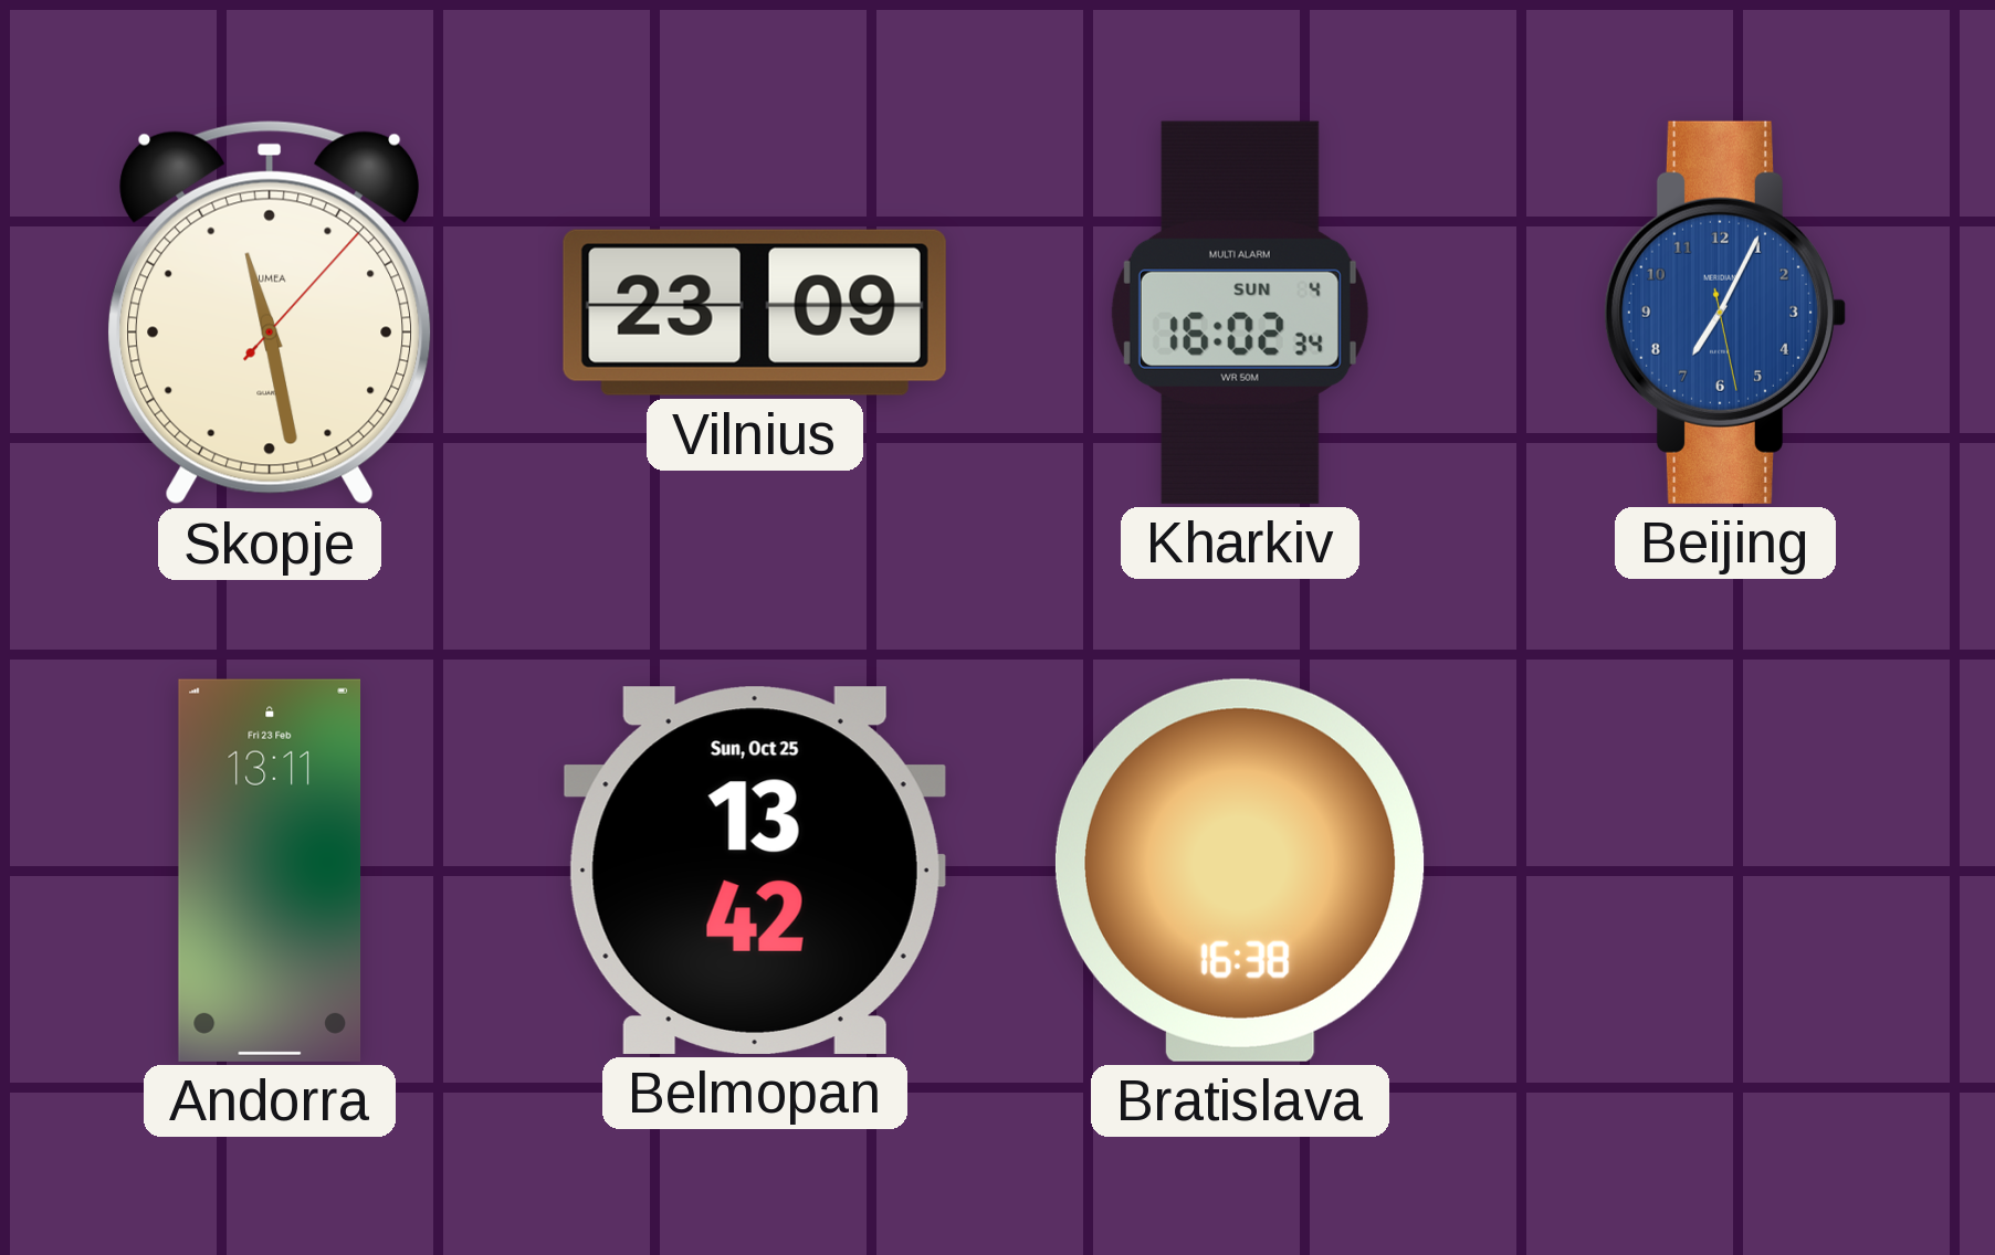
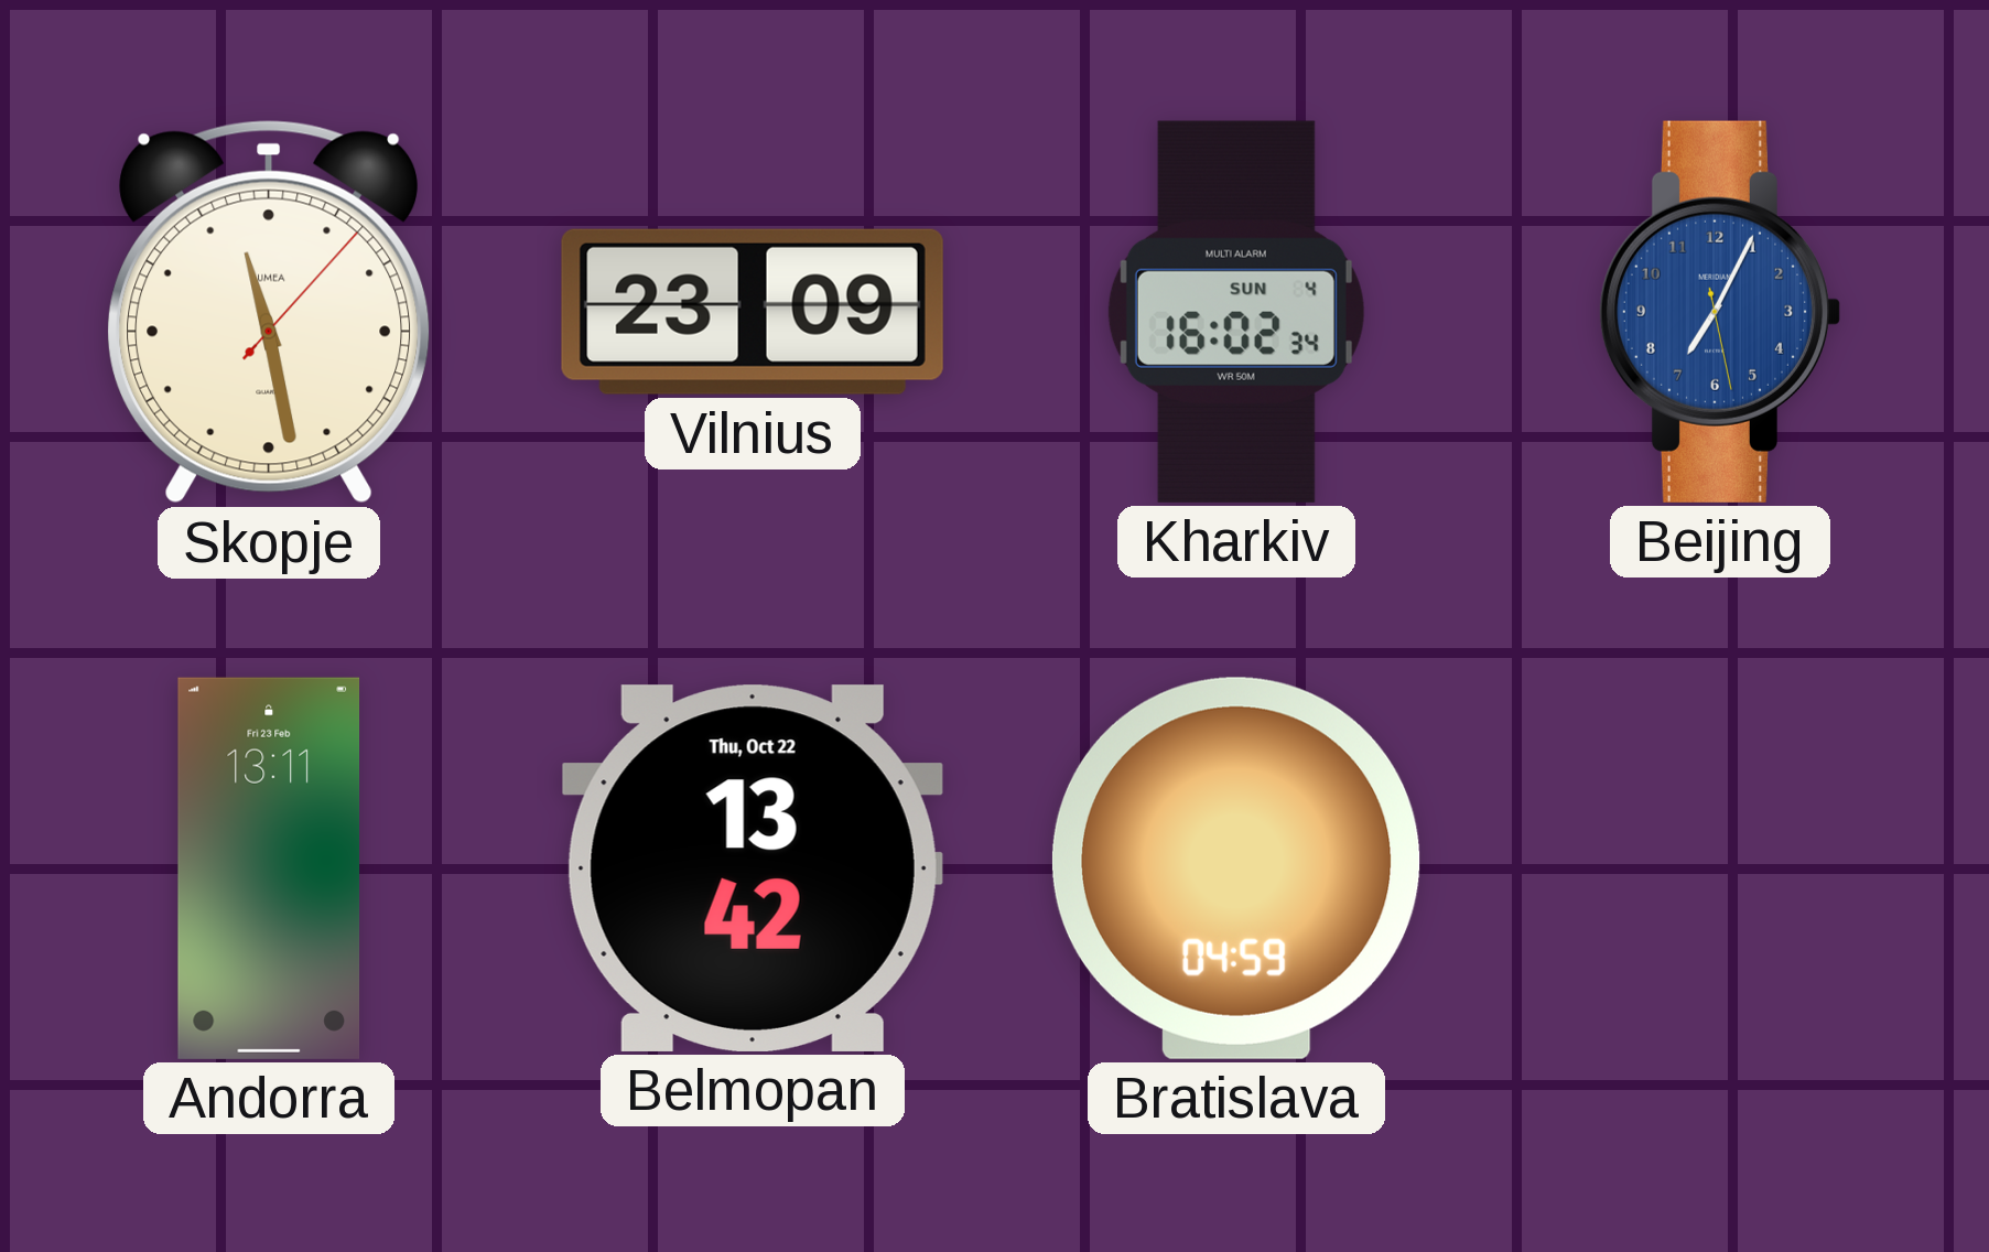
Belmopan date: Sun, Oct 25 -> Thu, Oct 22 (753, 868)
Bratislava: 16:38 -> 04:59 (1236, 868)
